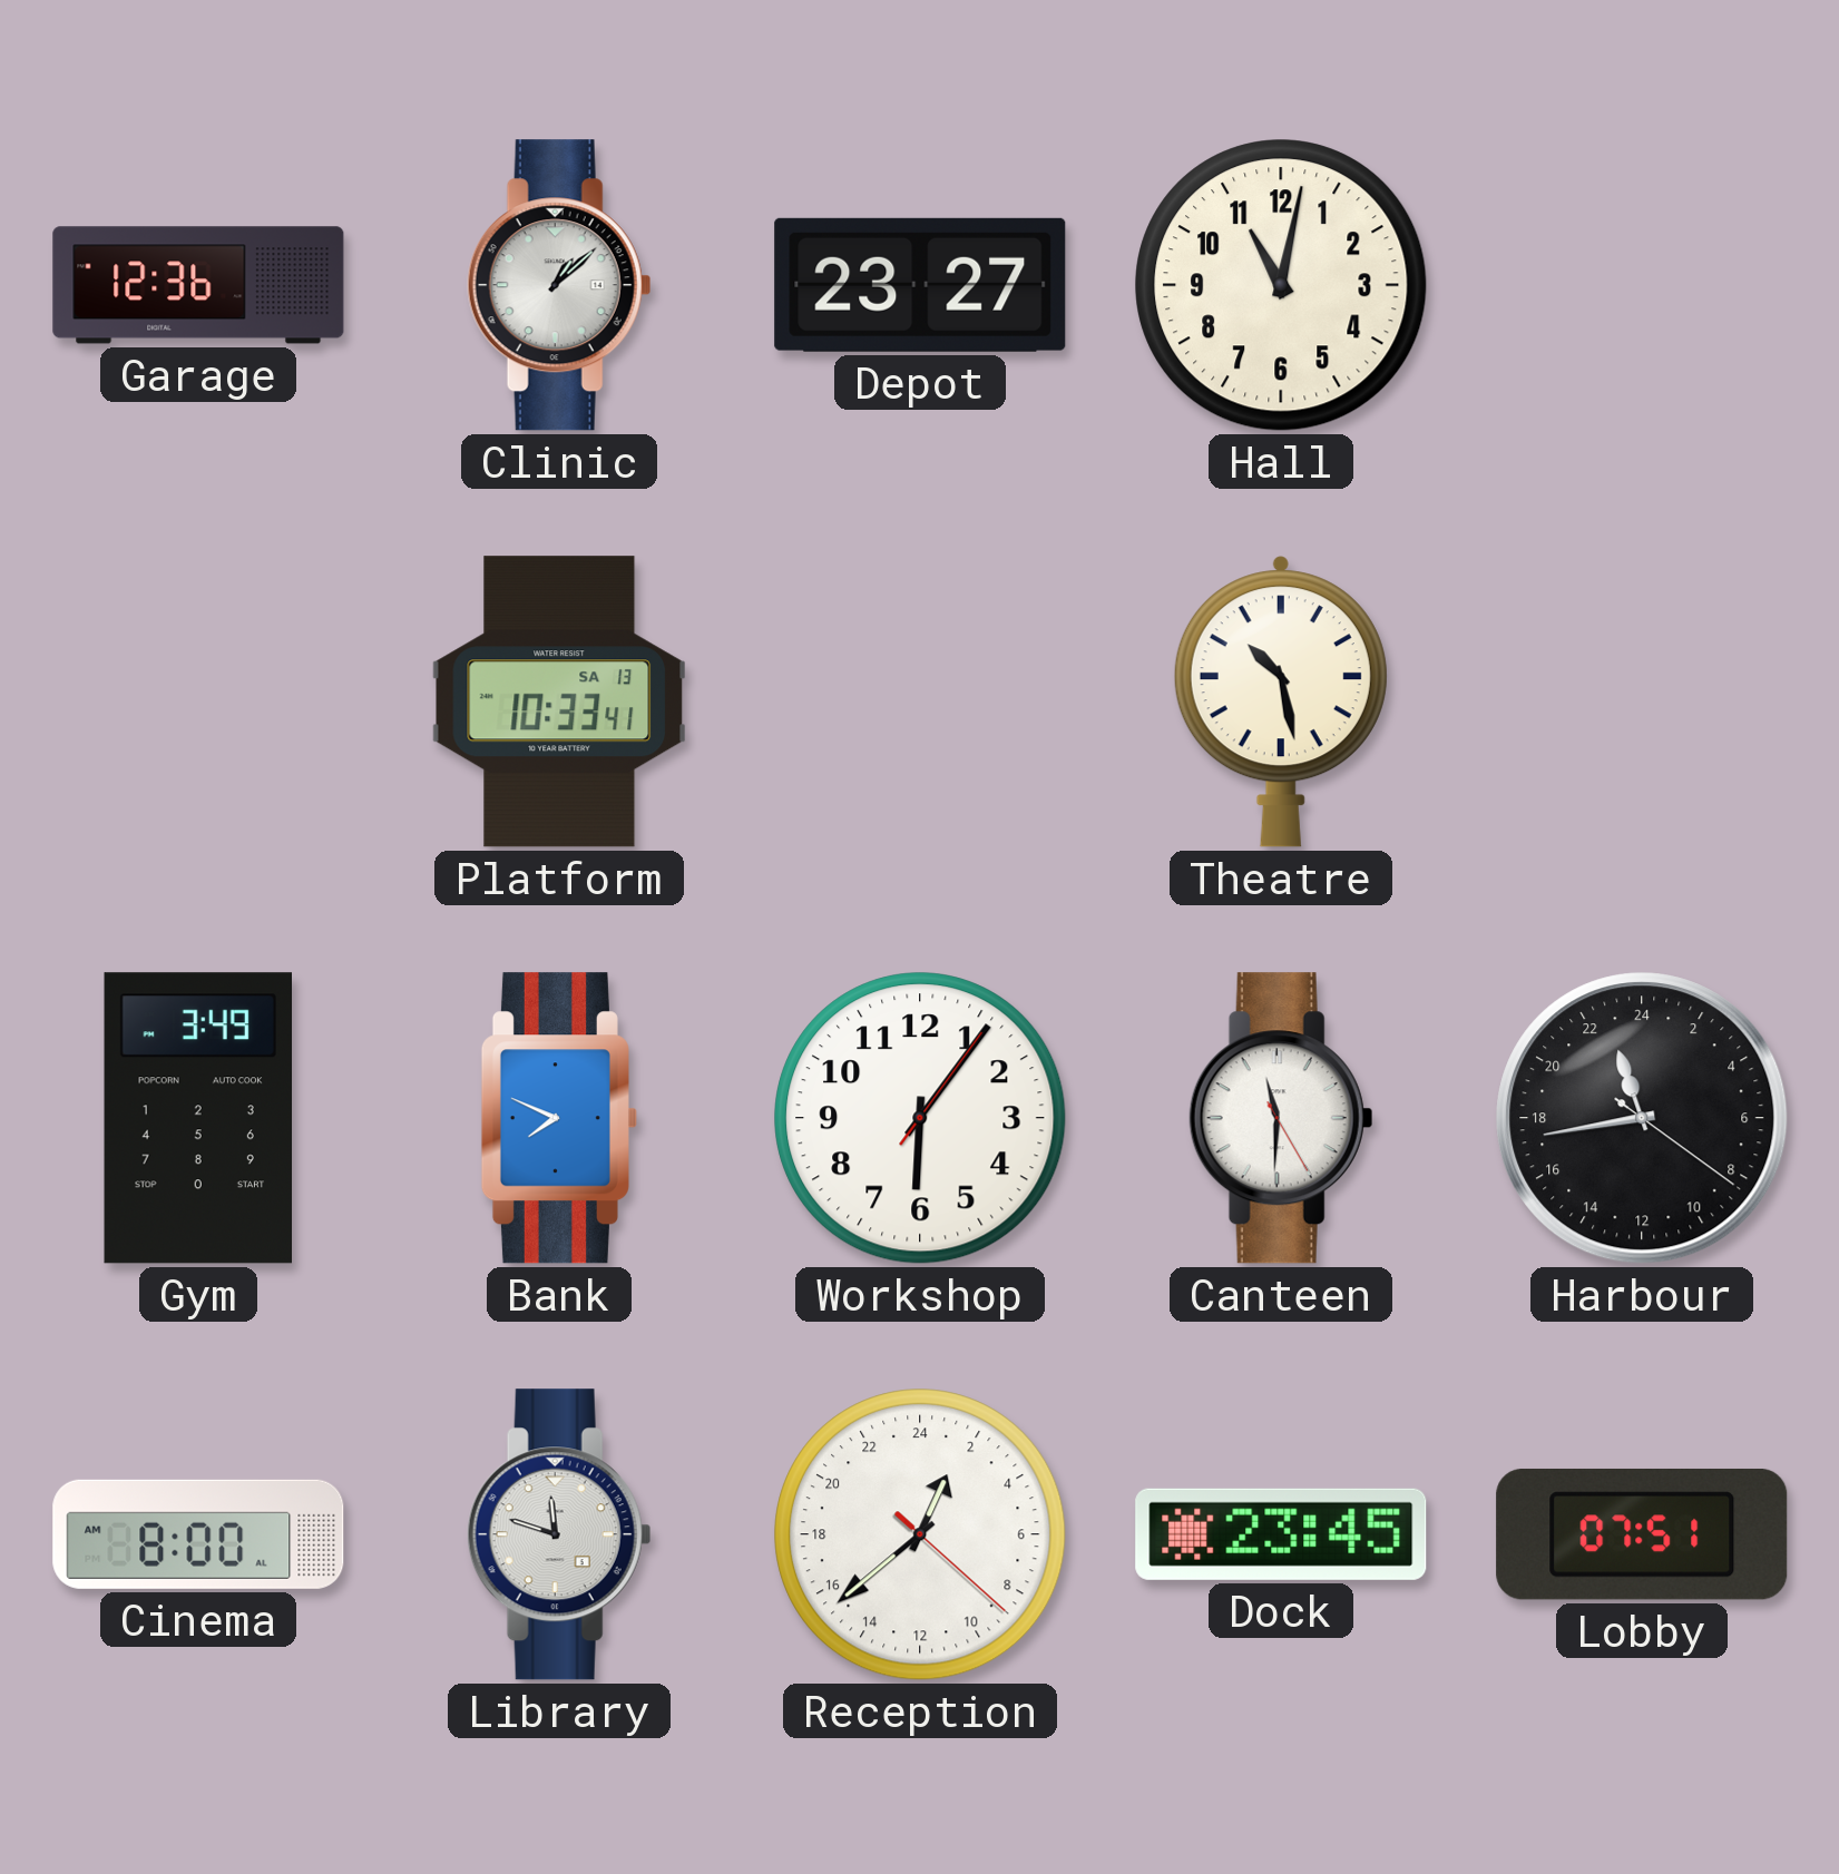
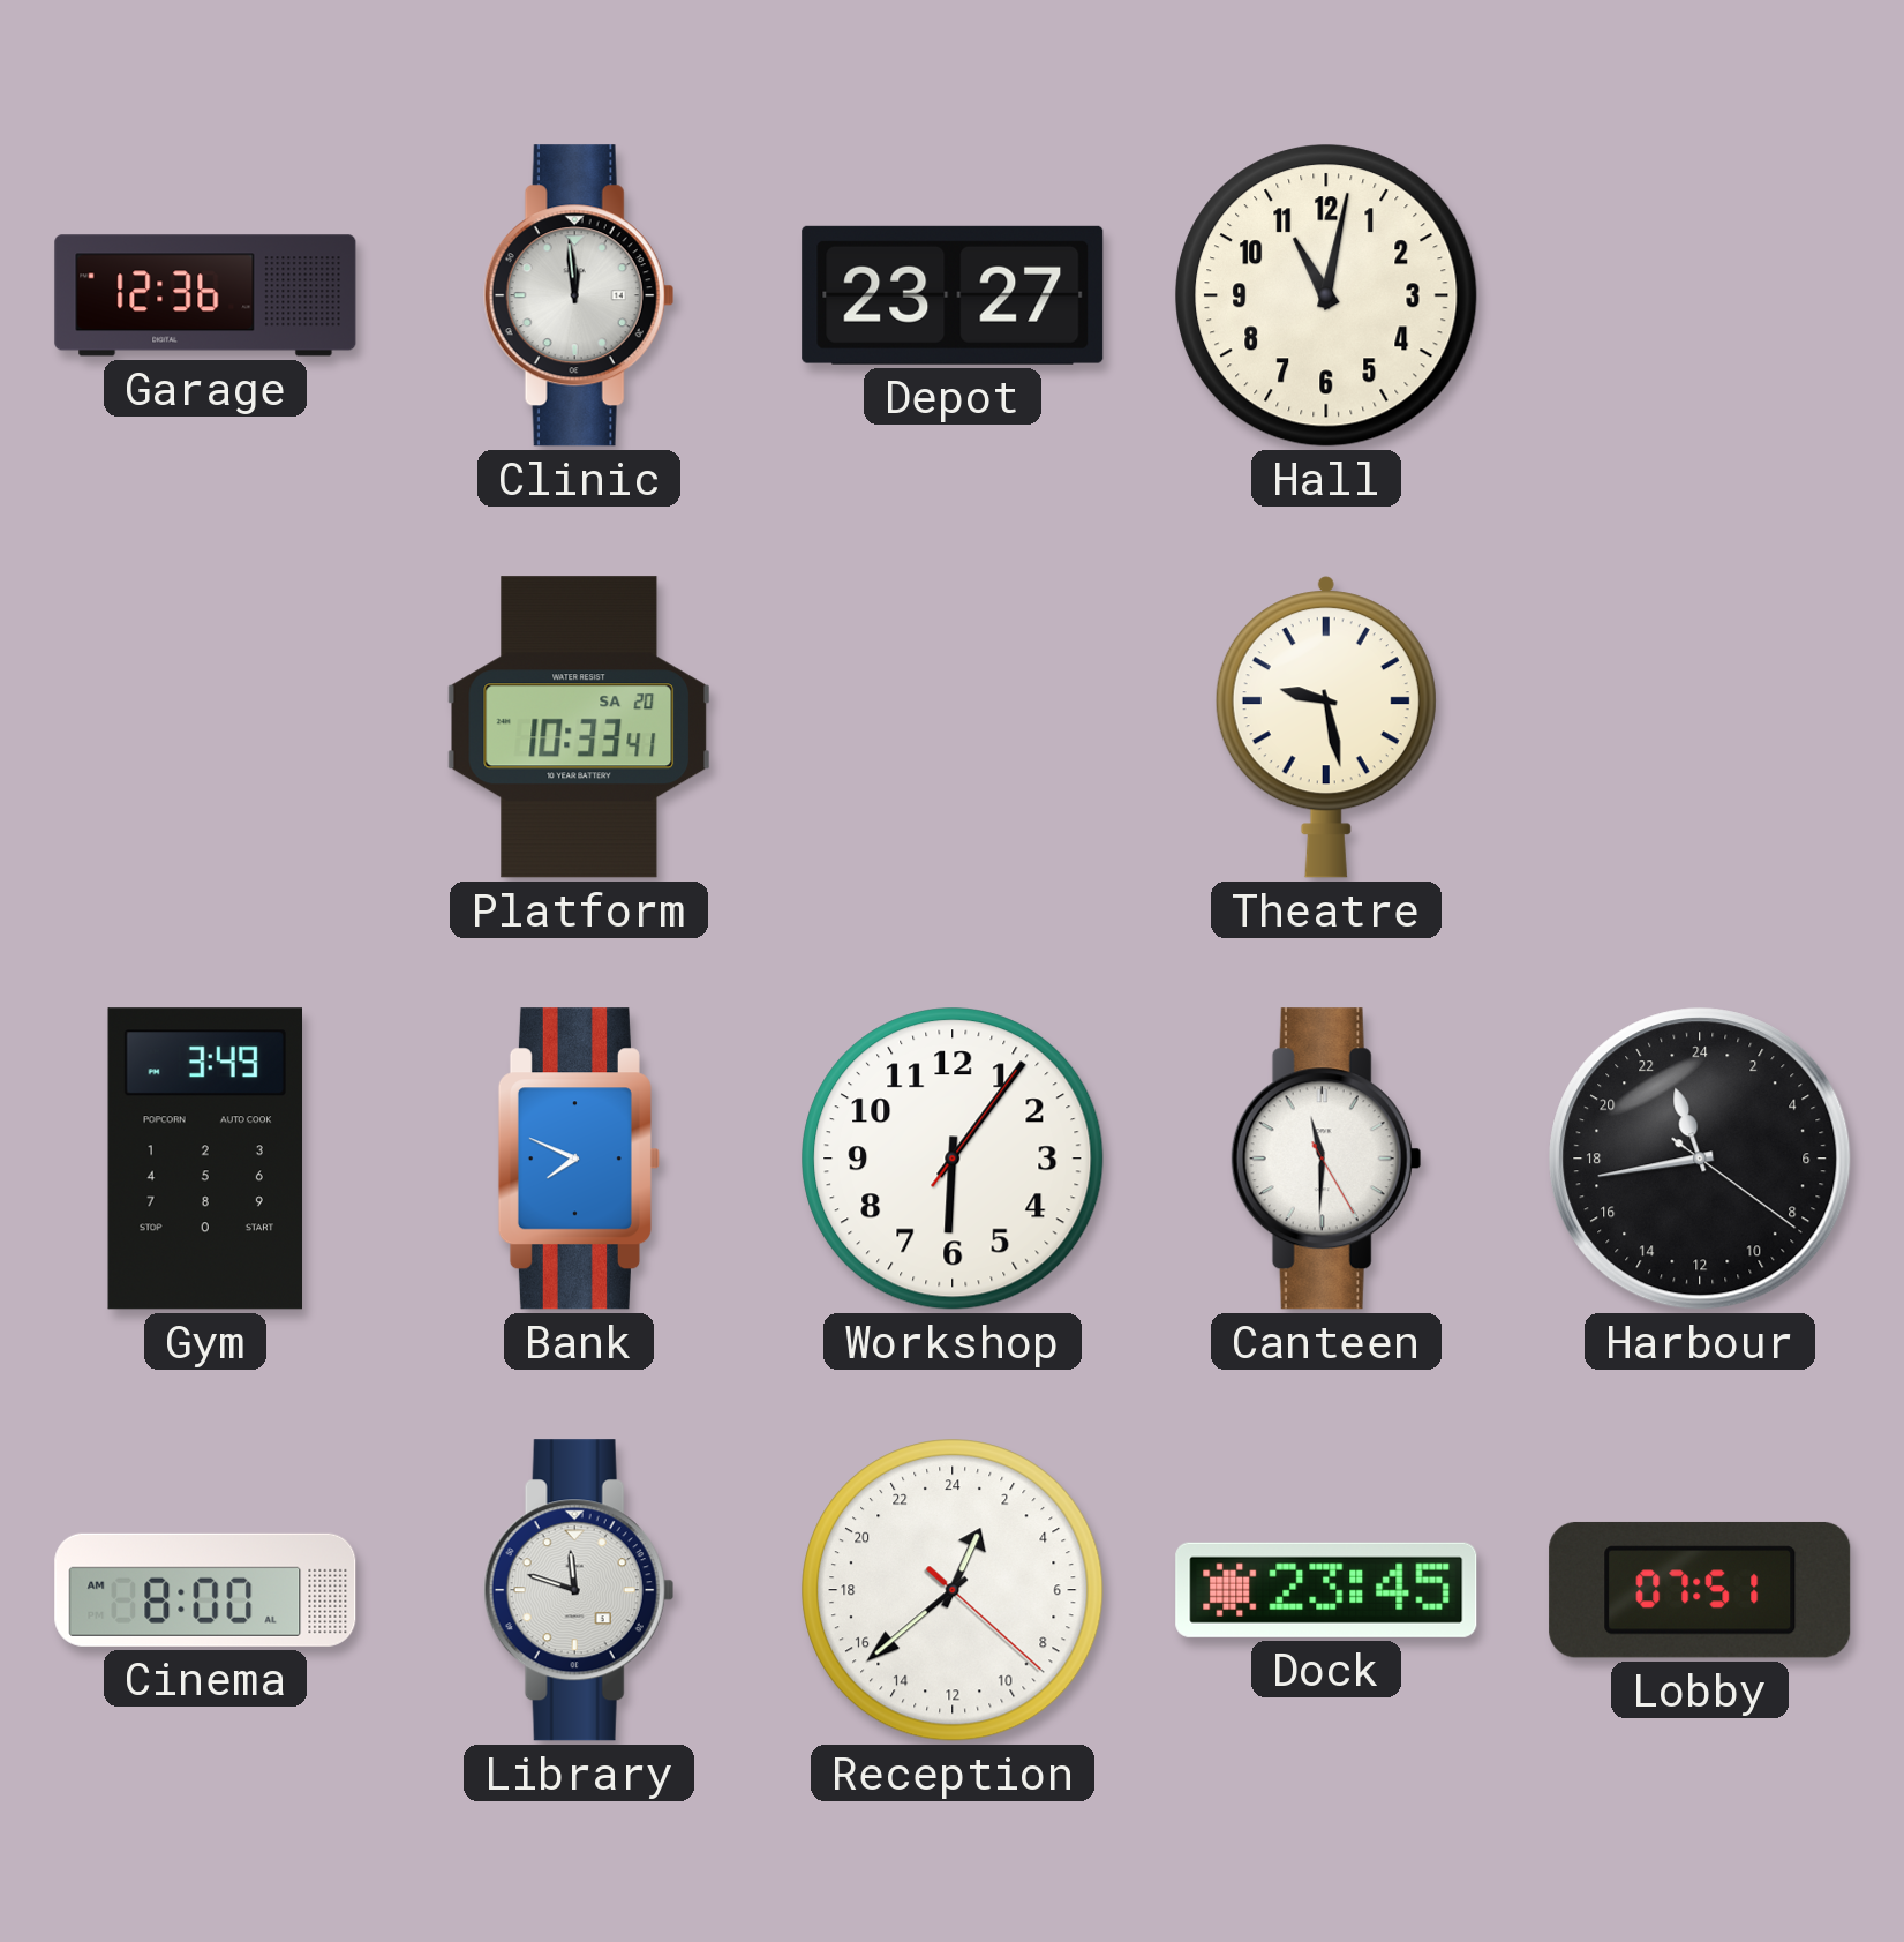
Clinic: 1:08 -> 11:59 (579, 295)
Platform date: SA 13 -> SA 20 (578, 727)
Theatre: 10:28 -> 9:28 (1326, 727)
